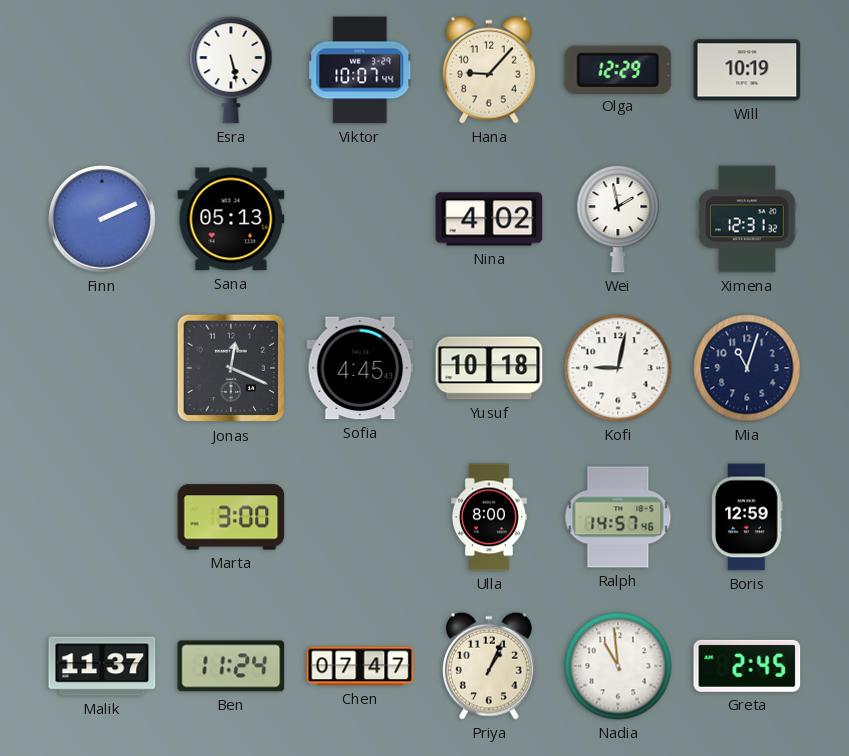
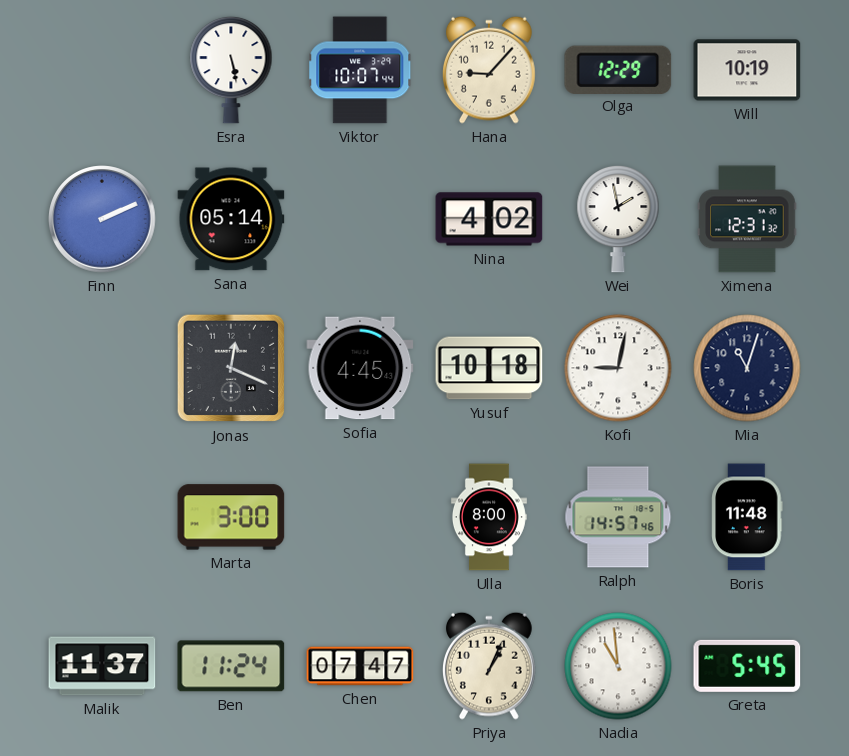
Sana: 05:13 -> 05:14 (231, 219)
Boris: 12:59 -> 11:48 (747, 517)
Greta: 2:45 -> 5:45 (747, 666)
